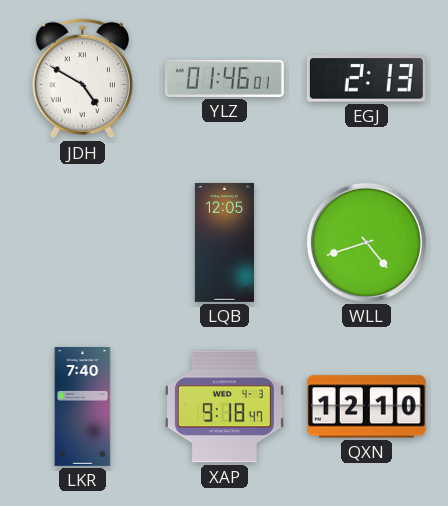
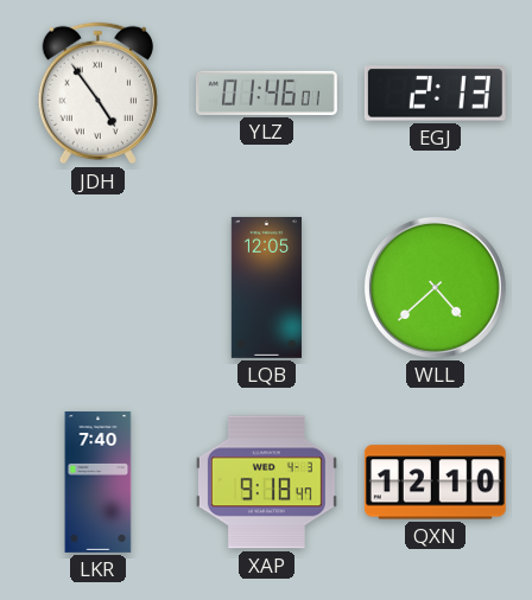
JDH: 4:50 -> 4:54 (97, 94)
WLL: 4:42 -> 4:38 (435, 287)
